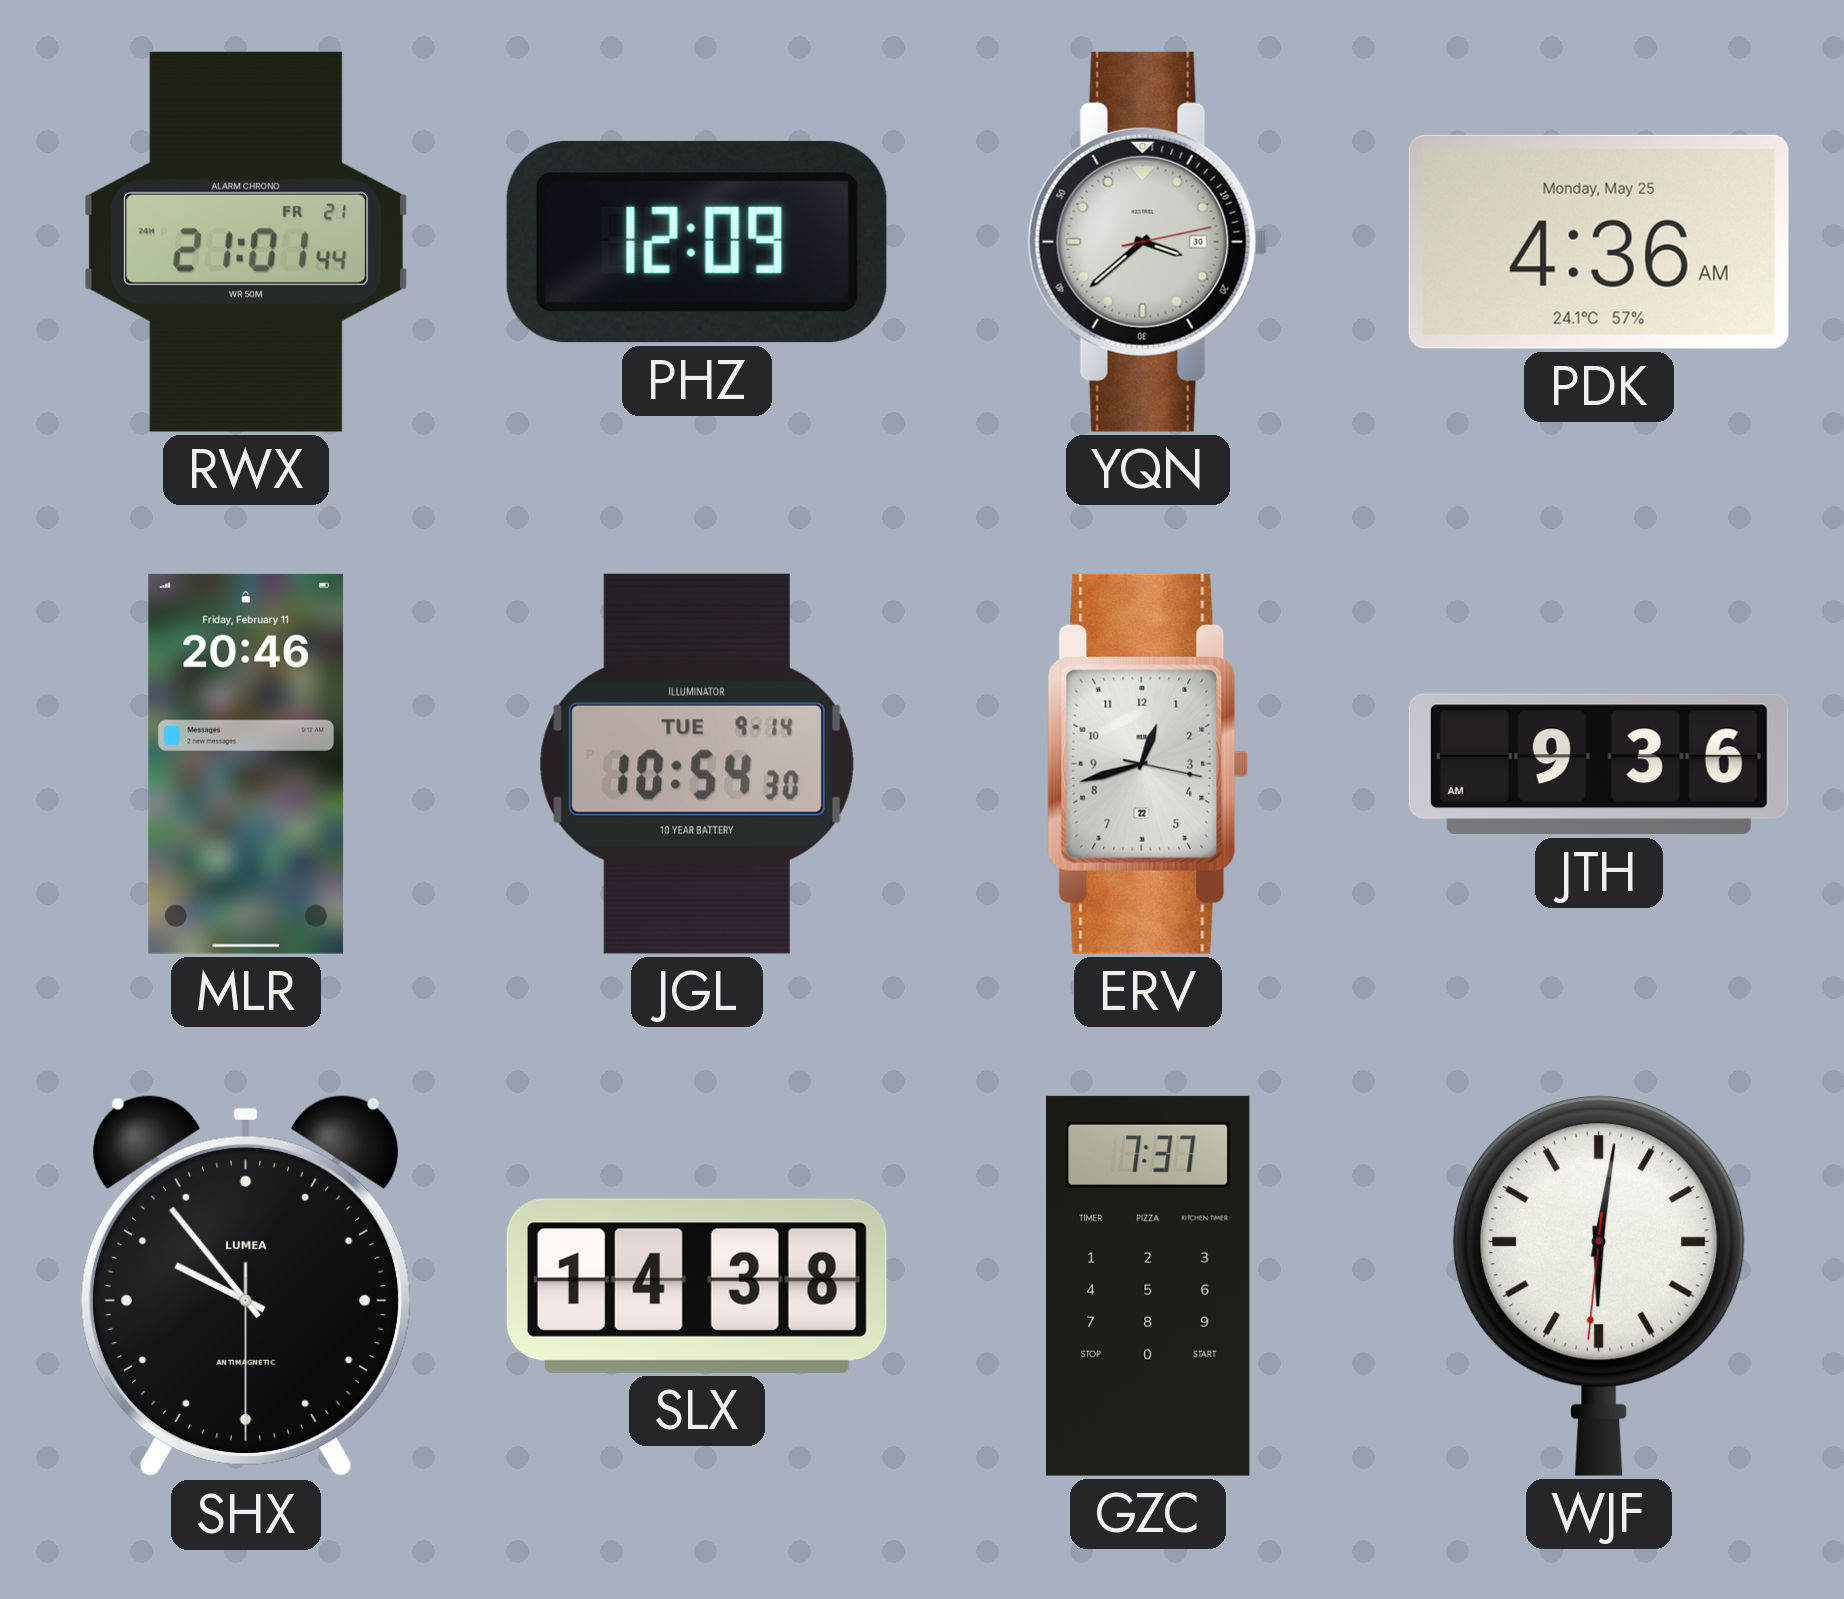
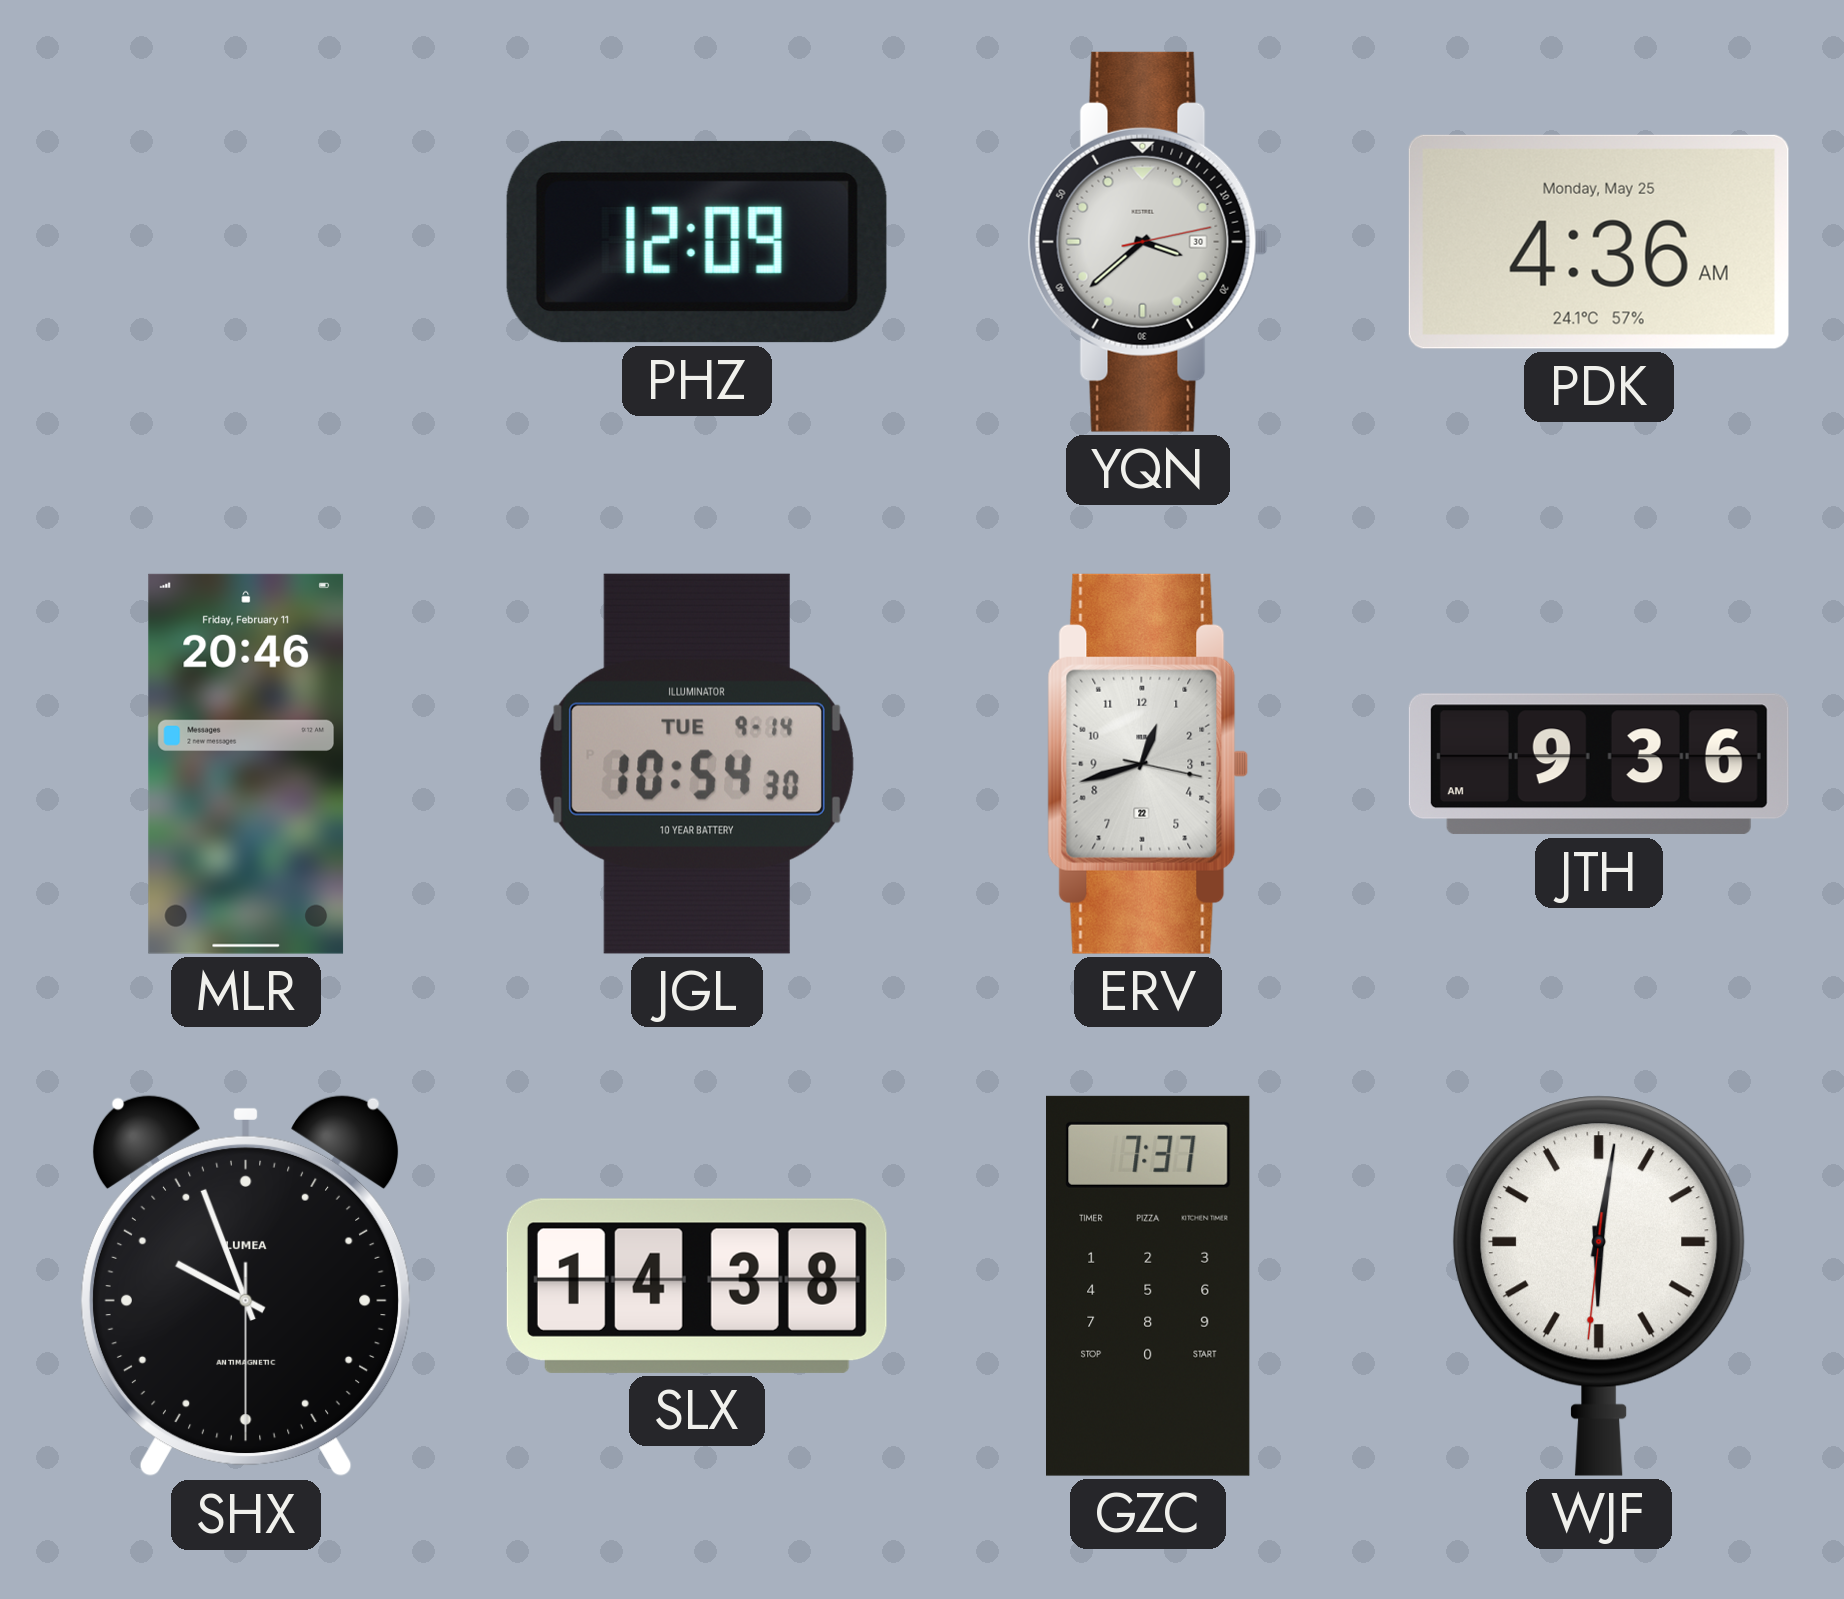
RWX: 21:01 -> none (246, 242)
SHX: 9:53 -> 9:56 (246, 1286)
